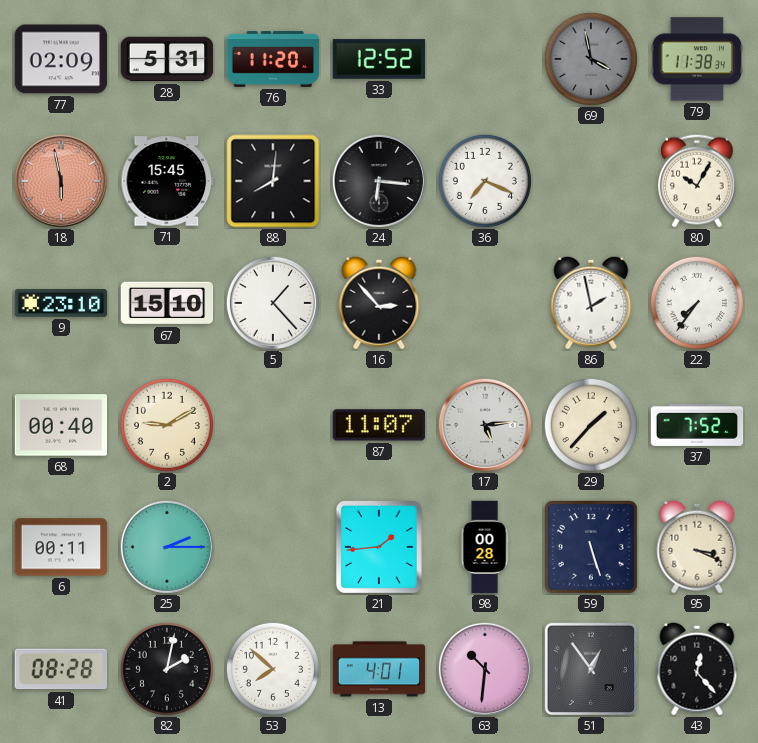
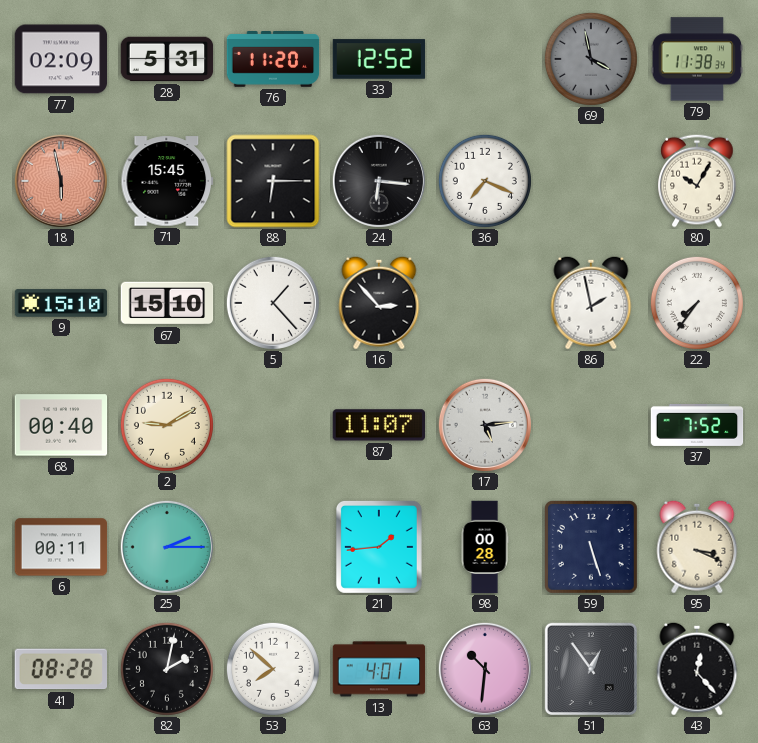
88: 8:01 -> 6:15 (273, 181)
9: 23:10 -> 15:10 (61, 303)
29: 1:37 -> none (591, 425)
